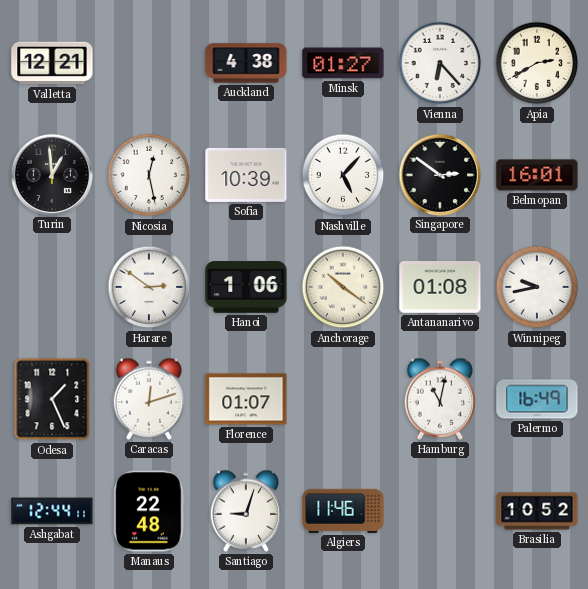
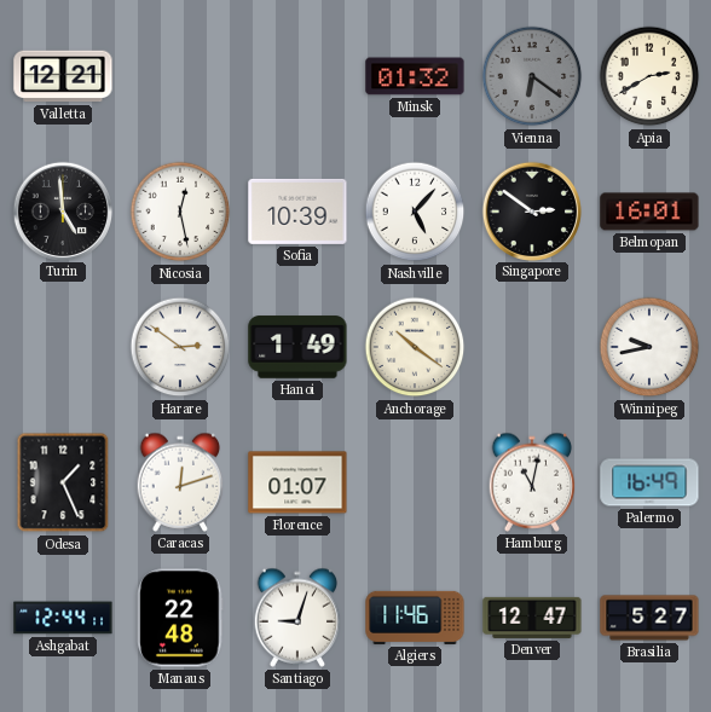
Auckland: 4:38 -> none (246, 63)
Minsk: 01:27 -> 01:32 (415, 76)
Vienna: 6:23 -> 6:21 (532, 76)
Vienna dial: white -> grey (532, 76)
Turin: 12:59 -> 4:59 (62, 210)
Hanoi: 1:06 -> 1:49 (297, 347)
Antananarivo: 01:08 -> none (440, 288)
Denver: none -> 12:47 (532, 618)
Brasilia: 10:52 -> 5:27 (649, 618)
